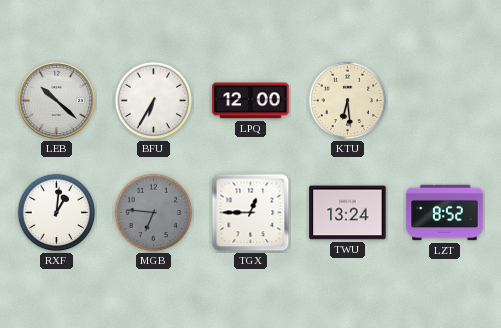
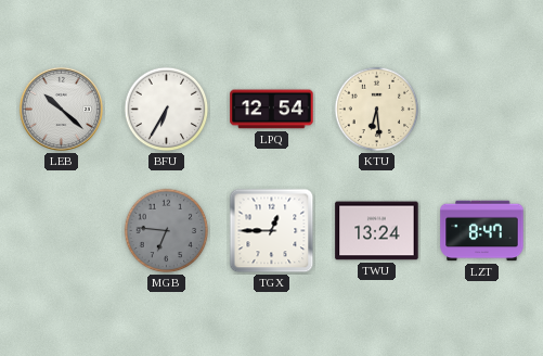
LPQ: 12:00 -> 12:54 (272, 110)
RXF: 1:01 -> none (57, 213)
LZT: 8:52 -> 8:47 (482, 231)
